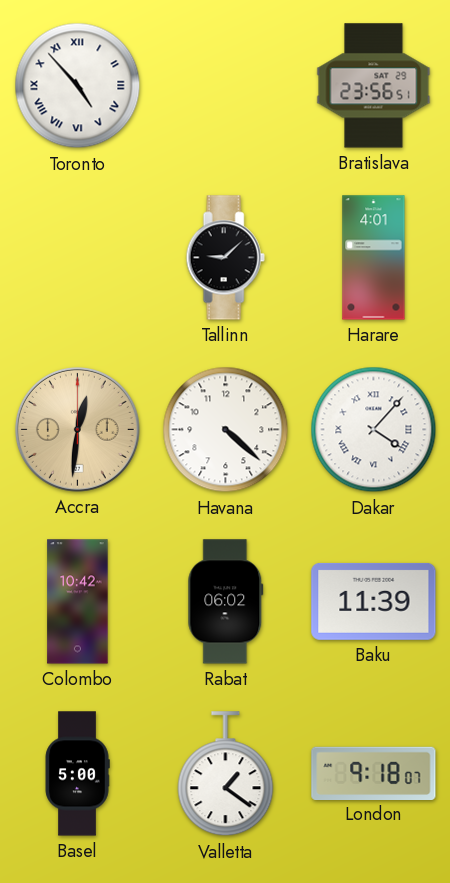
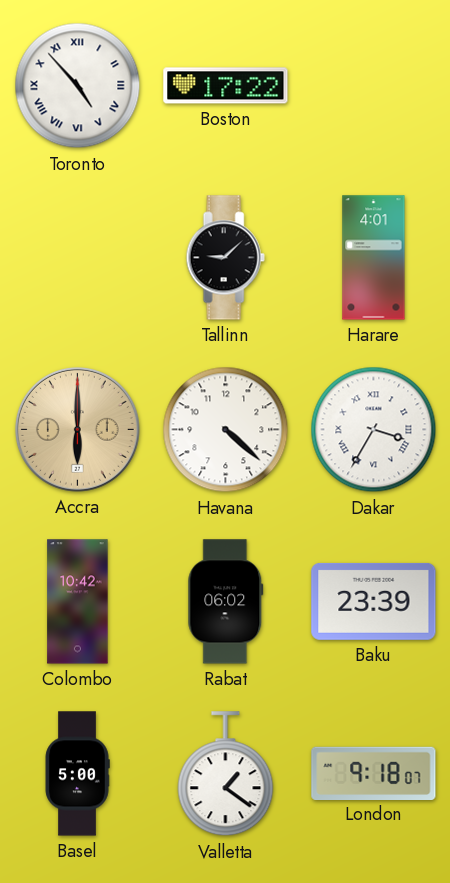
Boston: none -> 17:22 (226, 86)
Bratislava: 23:56 -> none (374, 86)
Accra: 12:31 -> 6:00 (77, 429)
Dakar: 4:07 -> 3:35 (374, 430)
Baku: 11:39 -> 23:39 (374, 601)
